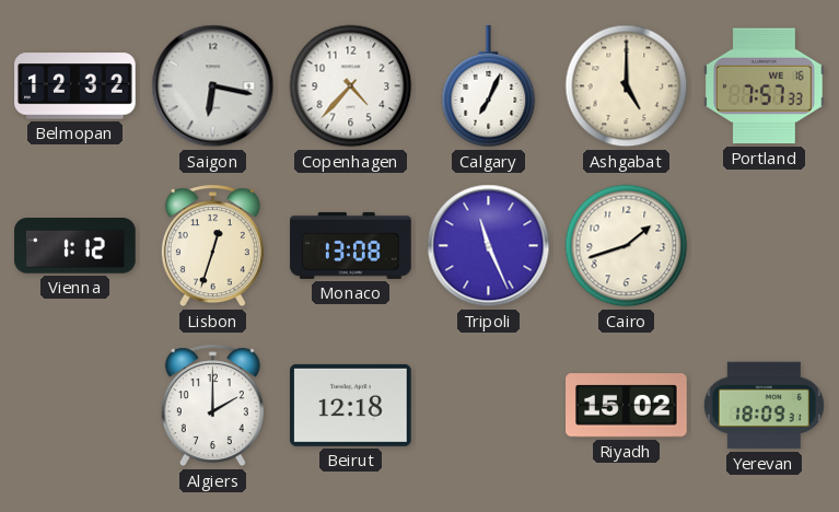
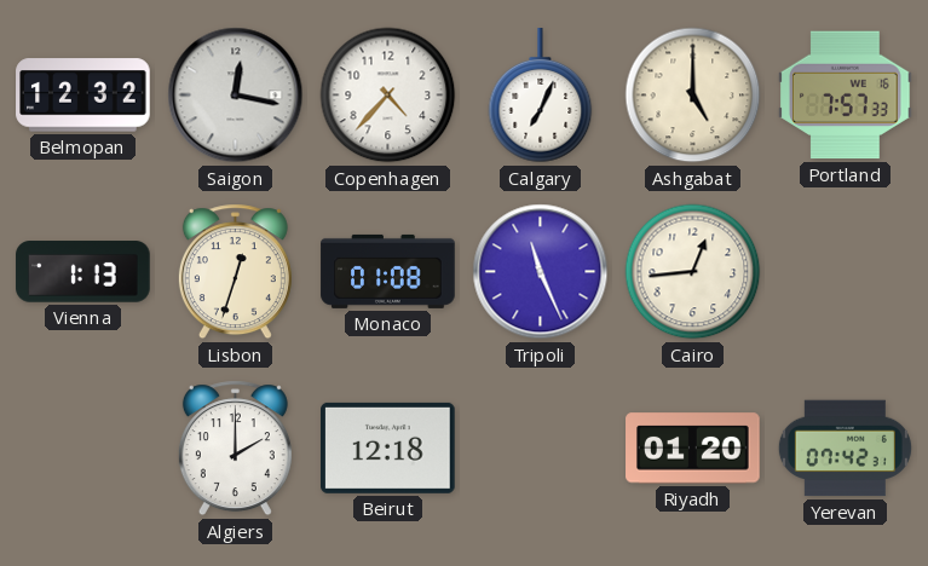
Saigon: 6:17 -> 12:17 (236, 96)
Vienna: 1:12 -> 1:13 (83, 272)
Monaco: 13:08 -> 01:08 (388, 271)
Cairo: 1:42 -> 12:44 (693, 272)
Riyadh: 15:02 -> 01:20 (693, 449)
Yerevan: 18:09 -> 07:42 (845, 449)
